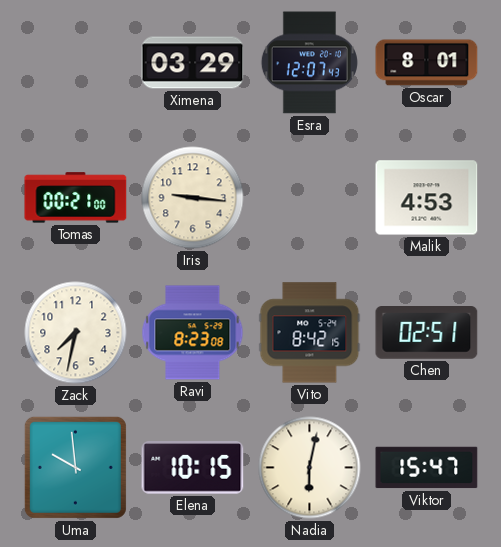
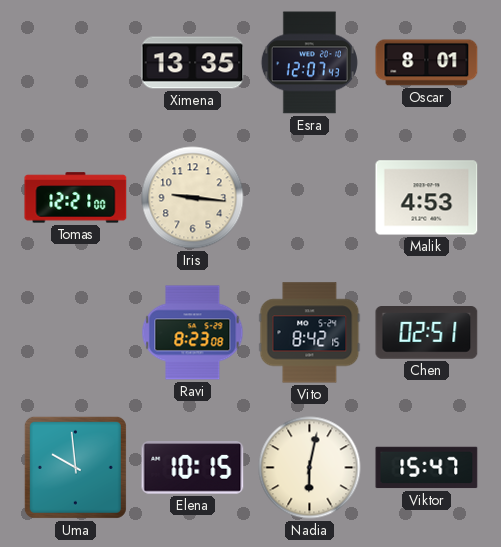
Ximena: 03:29 -> 13:35 (193, 63)
Tomas: 00:21 -> 12:21 (76, 198)
Zack: 7:32 -> none (76, 333)
